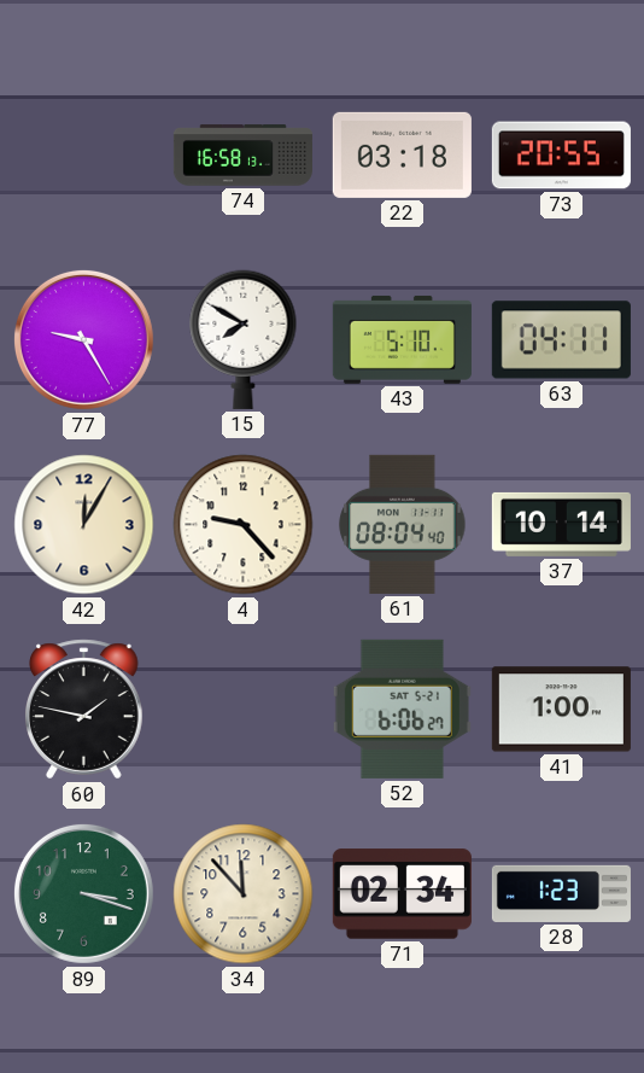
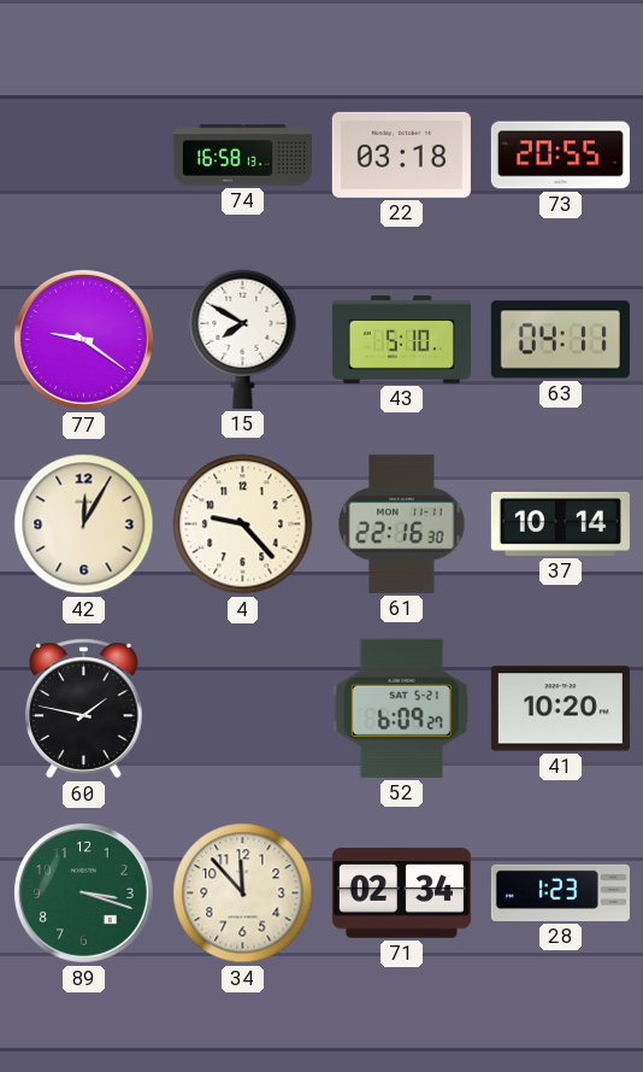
77: 9:25 -> 9:21 (83, 339)
61: 08:04 -> 22:16 (402, 523)
52: 6:06 -> 6:09 (401, 708)
41: 1:00 -> 10:20 (560, 709)
